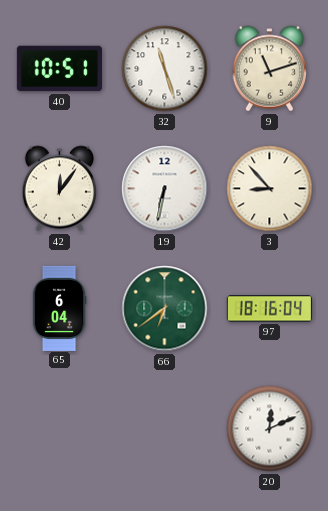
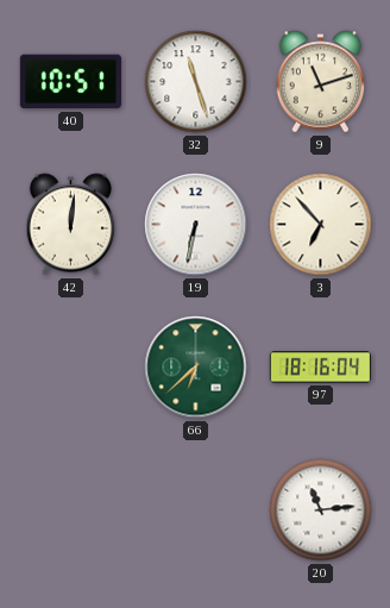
42: 12:06 -> 12:01 (71, 225)
3: 8:53 -> 6:53 (321, 225)
65: 6:04 -> none (59, 308)
66: 6:39 -> 6:38 (196, 368)
20: 12:11 -> 11:14 (321, 510)
